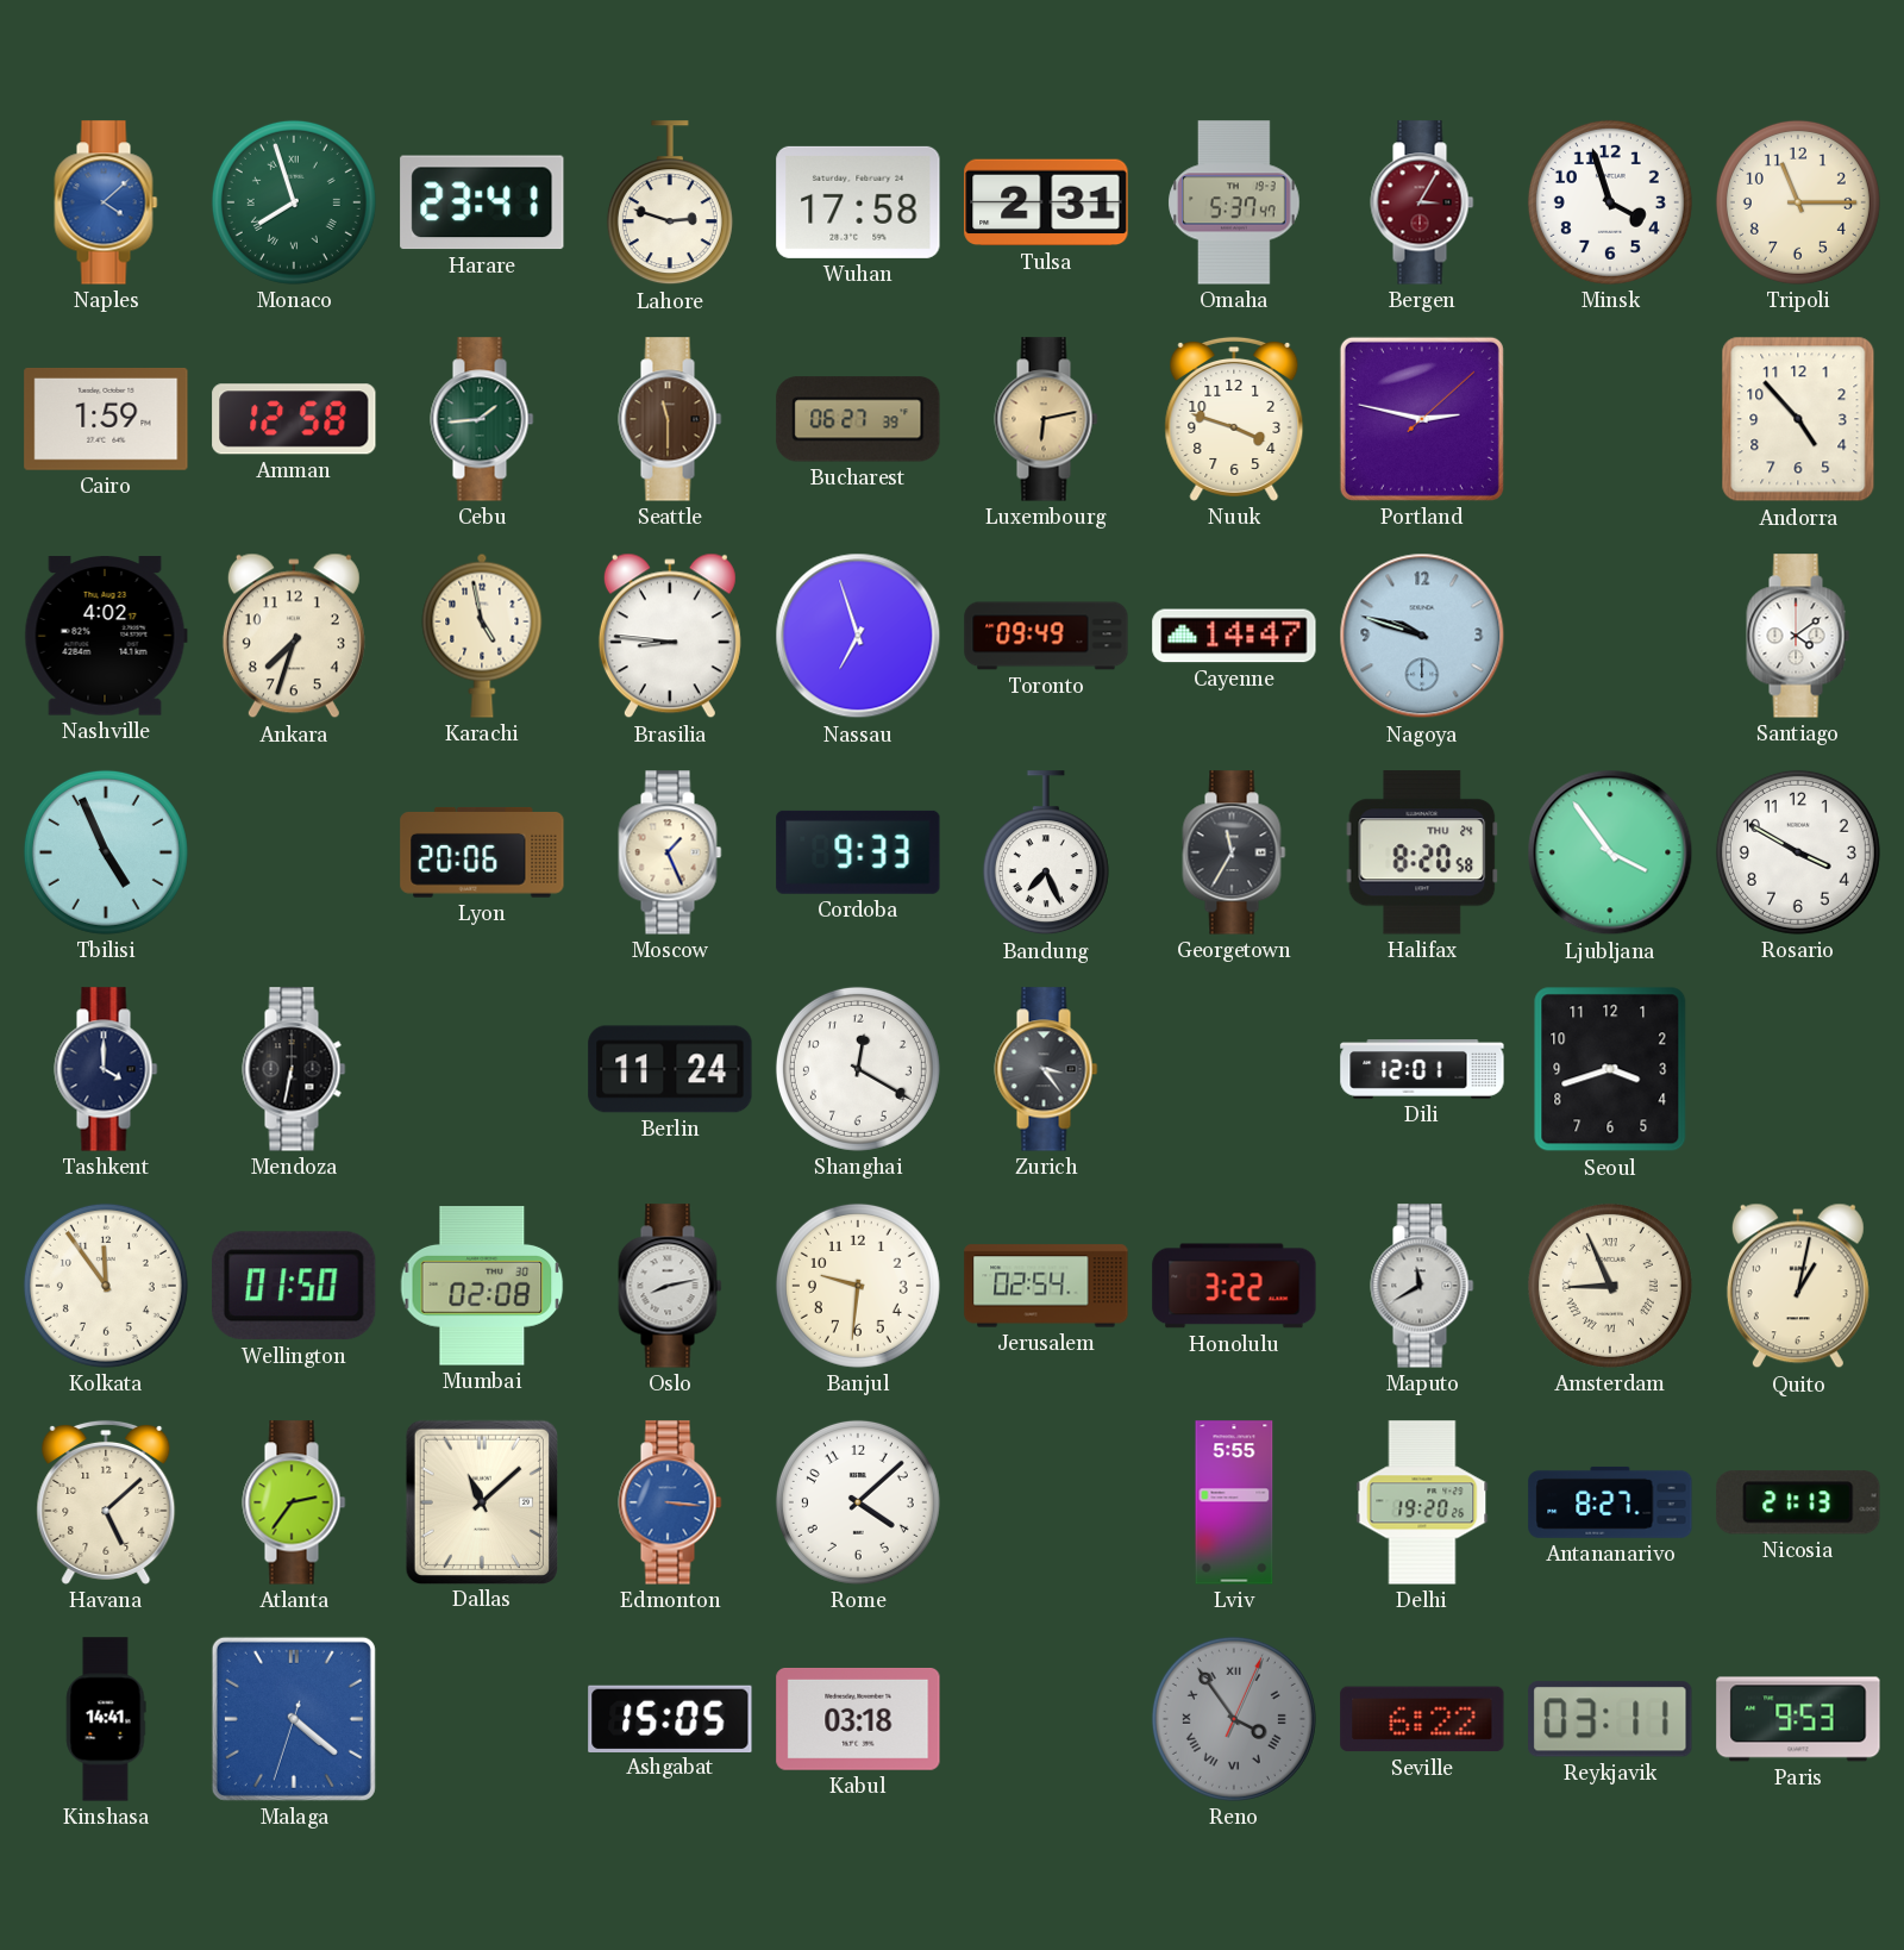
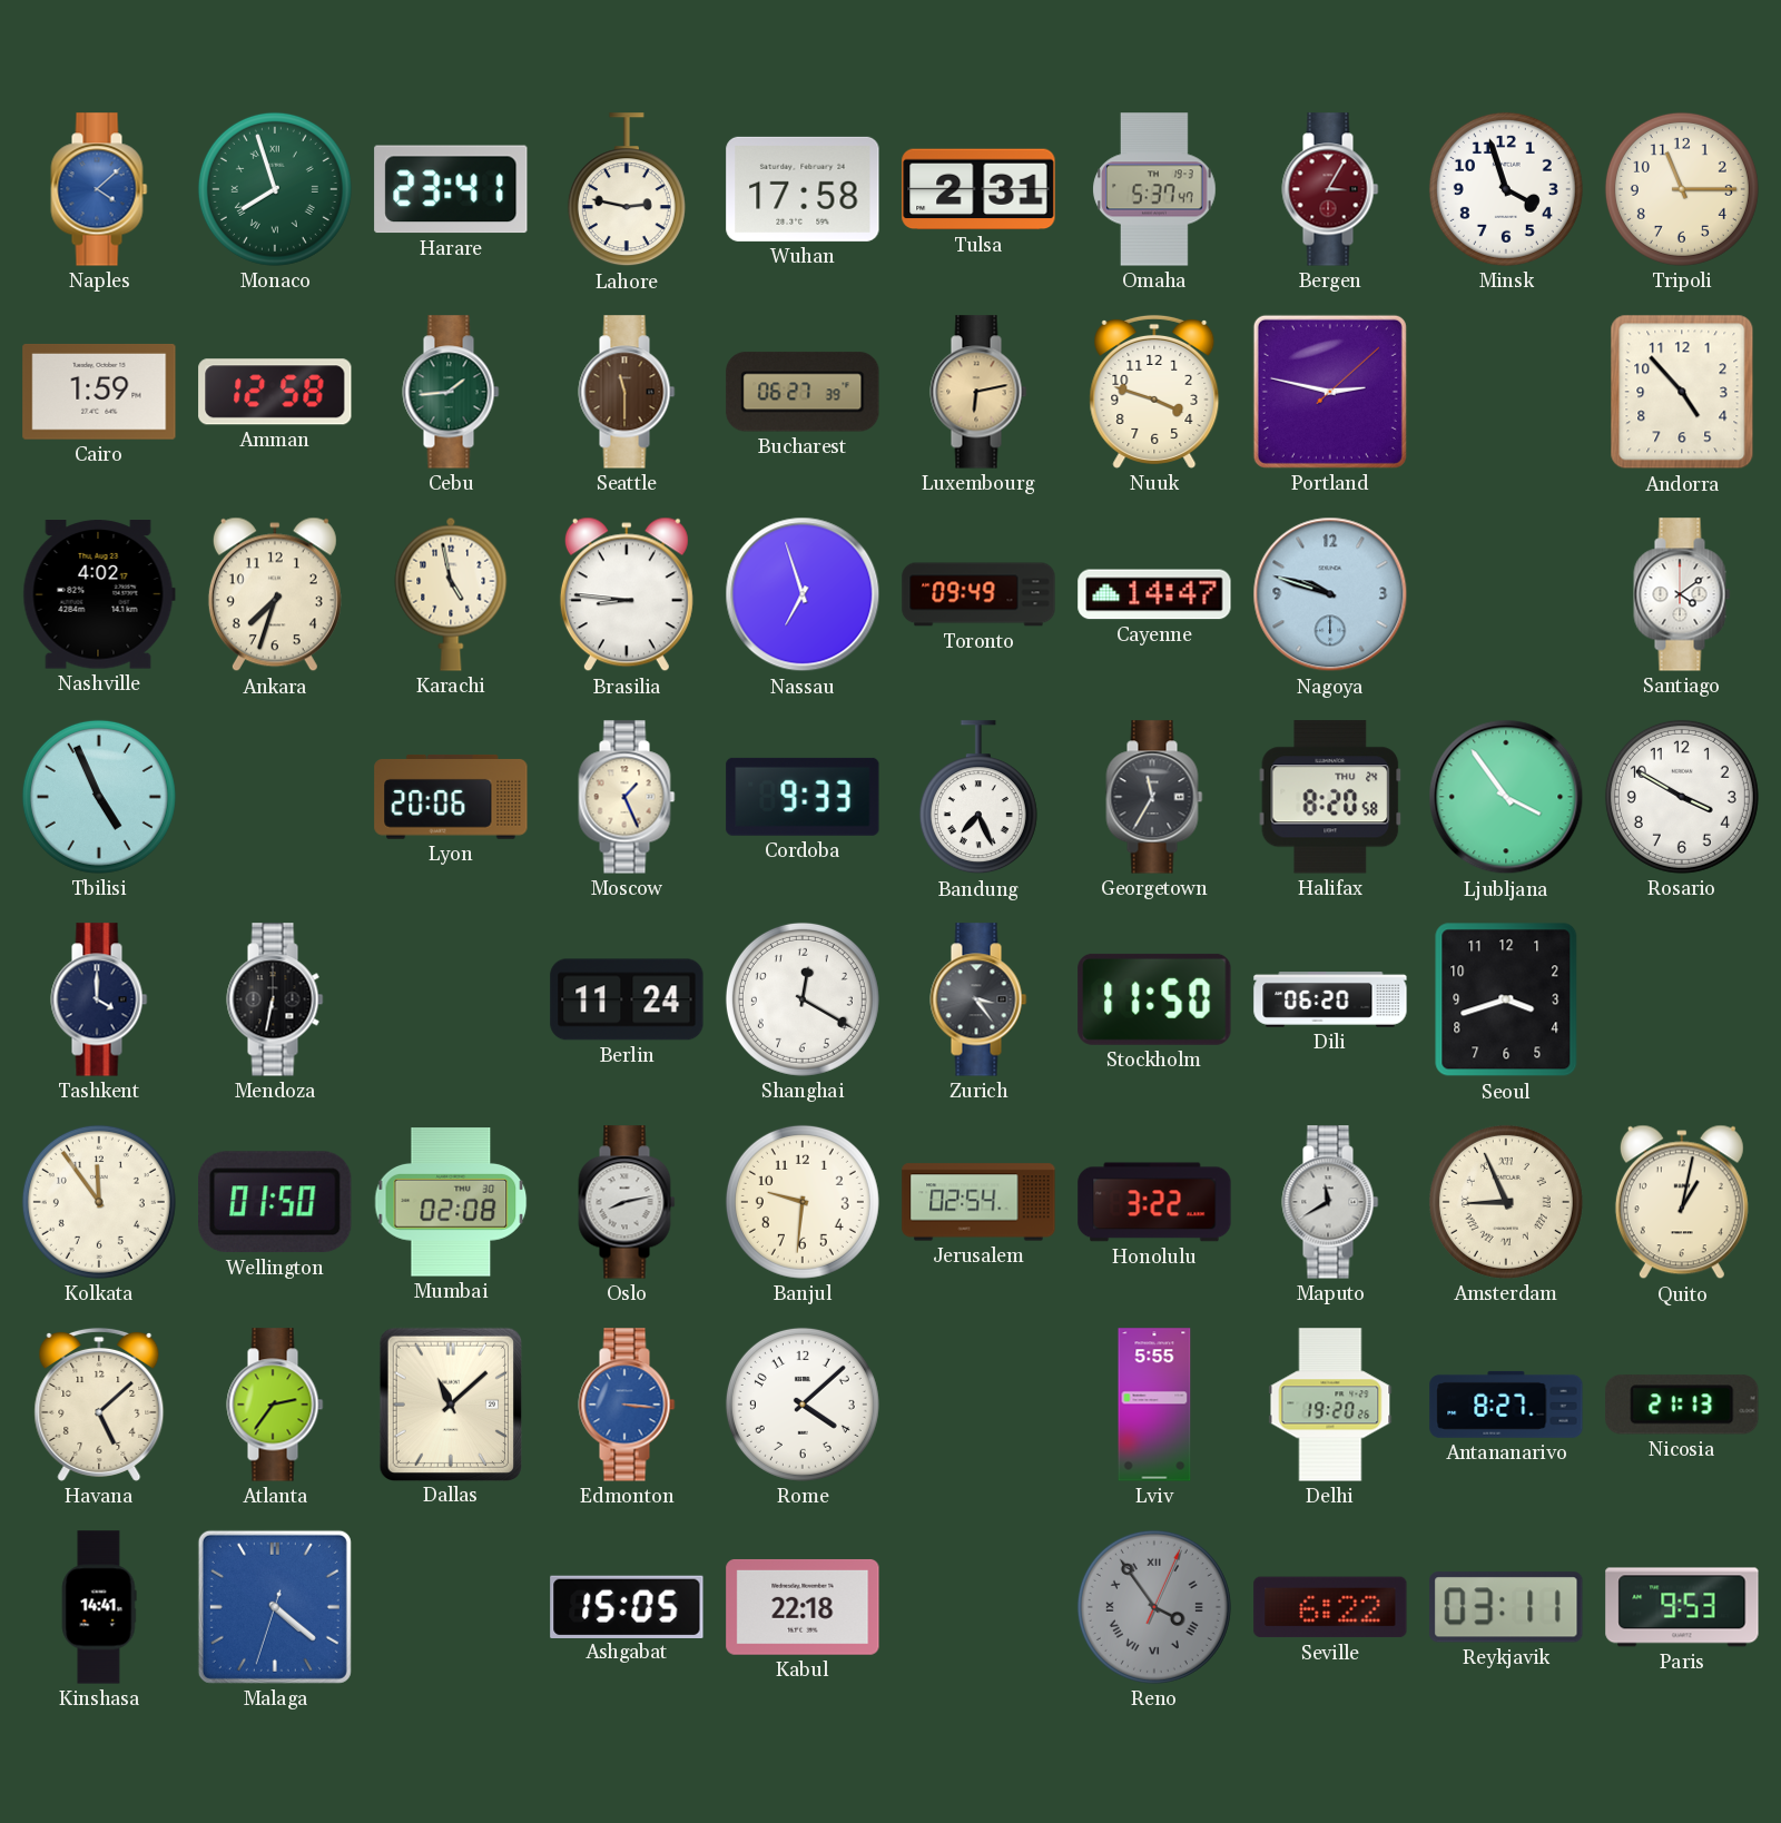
Lahore: 2:48 -> 2:47 (627, 190)
Stockholm: none -> 11:50 (1154, 999)
Dili: 12:01 -> 06:20 (1330, 999)
Kabul: 03:18 -> 22:18 (803, 1607)
